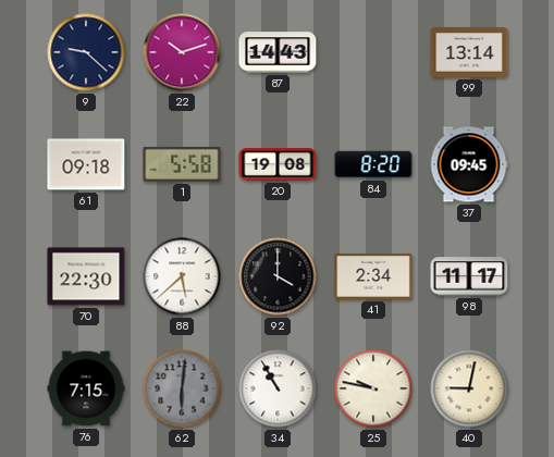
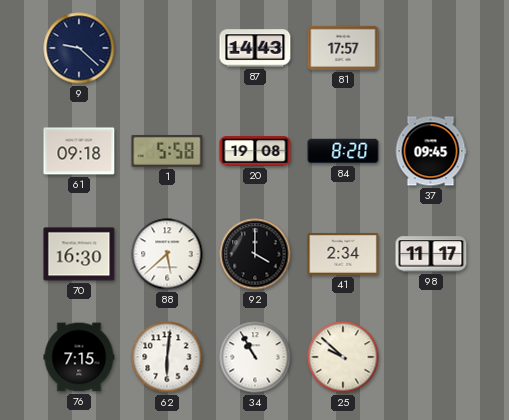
22: 10:12 -> none (182, 52)
81: none -> 17:57 (343, 48)
99: 13:14 -> none (469, 52)
70: 22:30 -> 16:30 (79, 254)
62 dial: grey -> white (167, 357)
25: 9:47 -> 9:52 (343, 357)
40: 9:02 -> none (469, 388)
